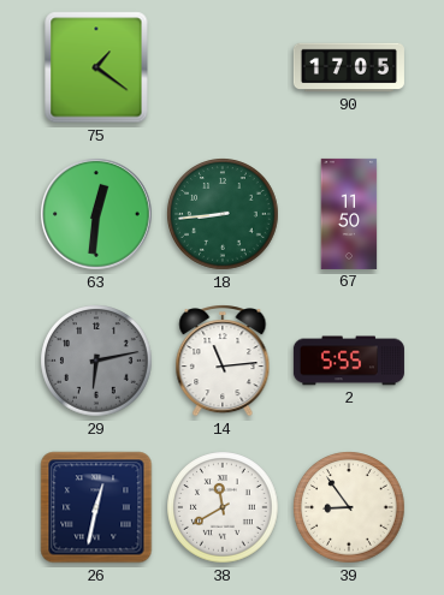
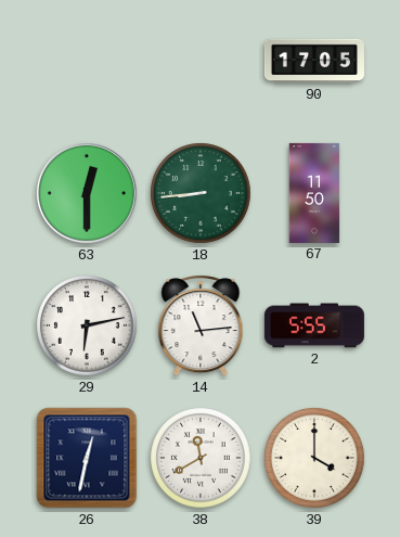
75: 1:21 -> none (96, 67)
63: 12:31 -> 12:30 (88, 194)
29 dial: grey -> white (87, 325)
39: 8:54 -> 4:00 (314, 458)
